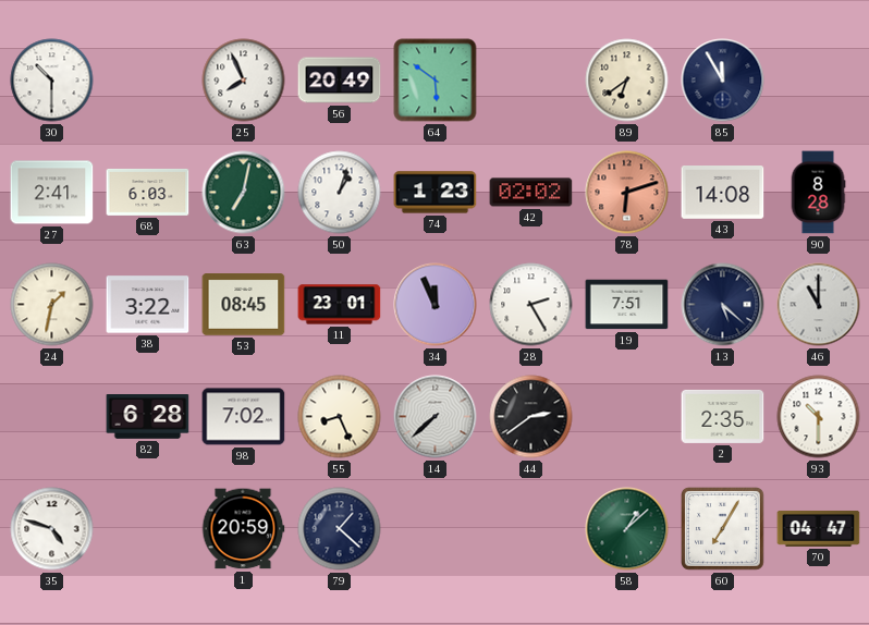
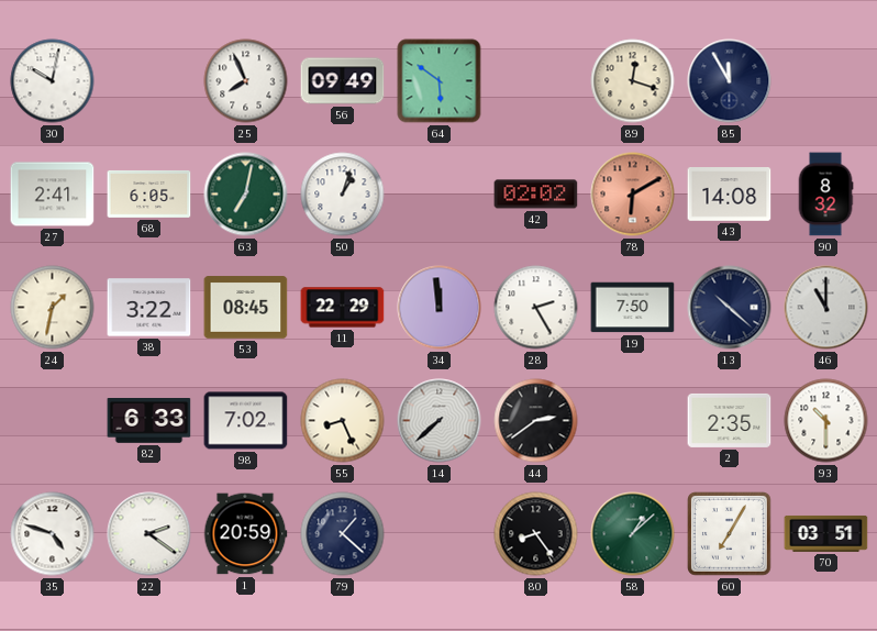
30: 10:30 -> 10:02 (53, 81)
56: 20:49 -> 09:49 (343, 81)
89: 6:39 -> 12:18 (633, 81)
68: 6:03 -> 6:05 (149, 195)
74: 1:23 -> none (436, 193)
78: 6:12 -> 6:10 (633, 195)
90: 8:28 -> 8:32 (825, 195)
11: 23:01 -> 22:29 (343, 308)
34: 11:56 -> 11:59 (440, 308)
19: 7:51 -> 7:50 (633, 308)
13: 5:22 -> 10:22 (730, 308)
82: 6:28 -> 6:33 (149, 421)
22: none -> 2:21 (149, 534)
80: none -> 8:24 (536, 534)
70: 04:47 -> 03:51 (826, 533)
